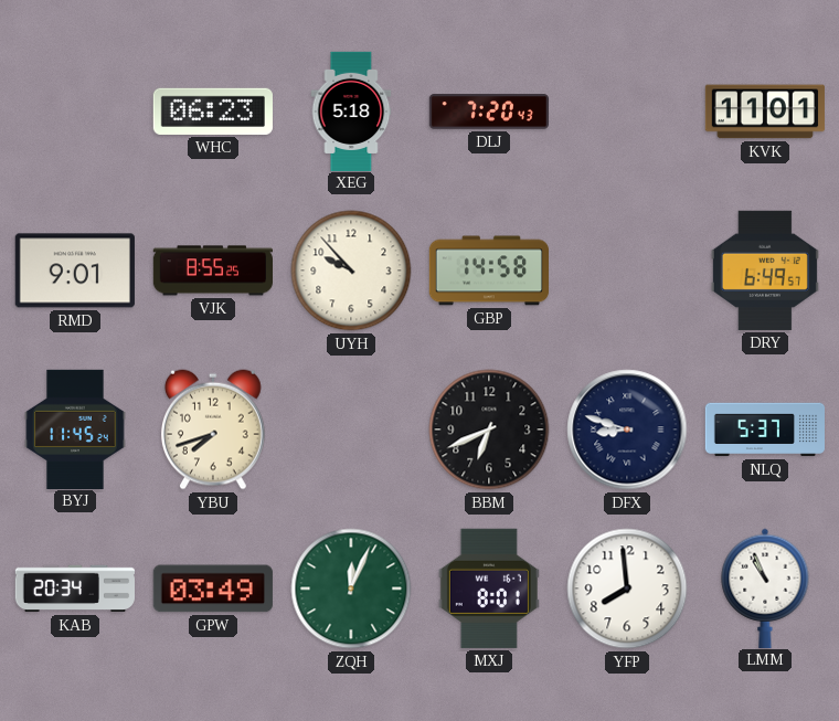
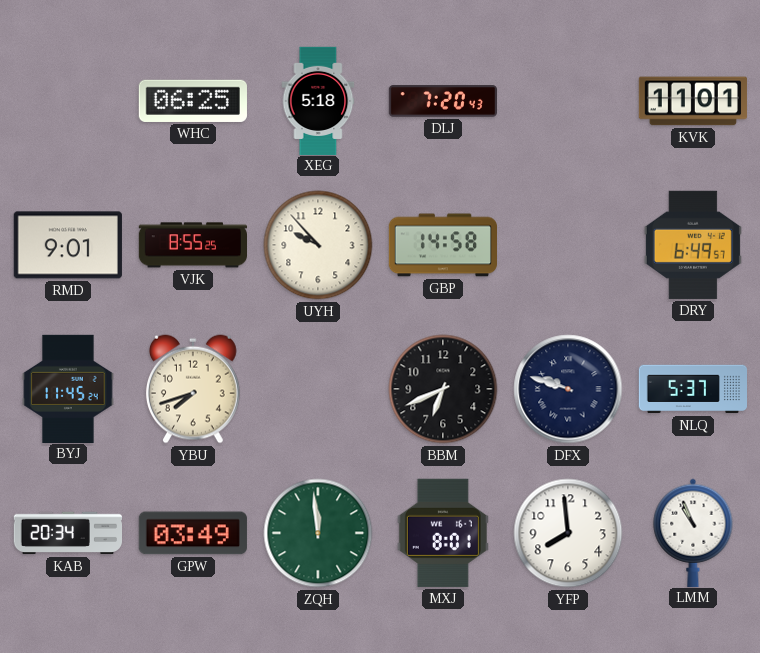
WHC: 06:23 -> 06:25 (193, 101)
DFX: 8:48 -> 9:48 (568, 389)
ZQH: 12:04 -> 11:59 (318, 533)
